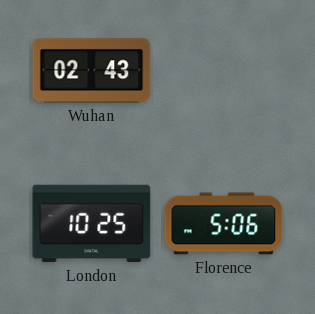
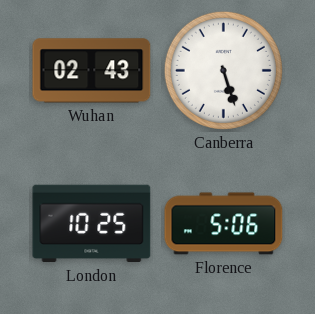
Canberra: none -> 5:27 (223, 70)
